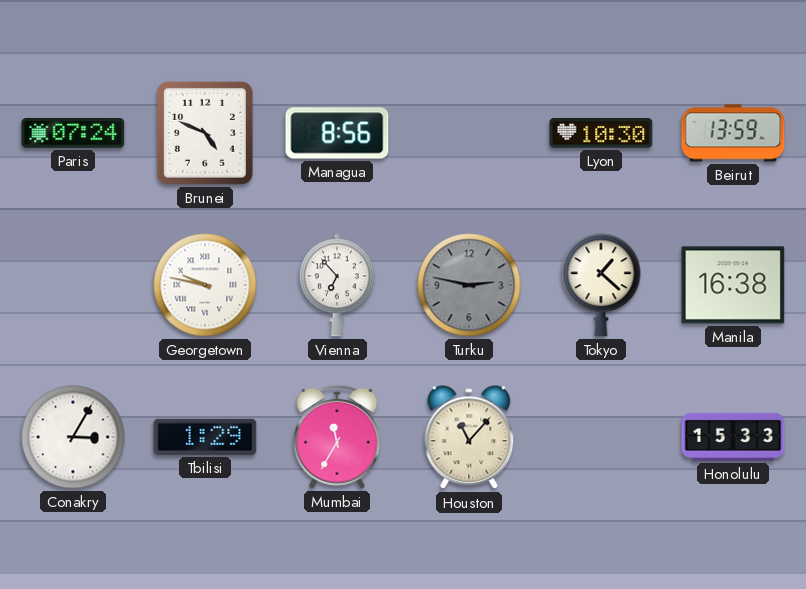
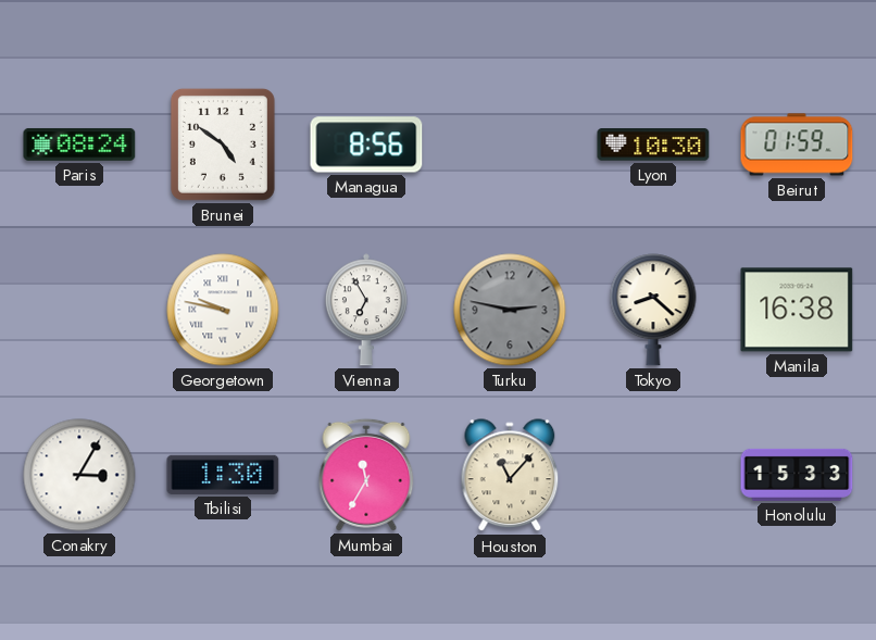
Paris: 07:24 -> 08:24 (79, 145)
Brunei: 4:49 -> 4:51 (223, 145)
Beirut: 13:59 -> 01:59 (797, 145)
Vienna: 6:53 -> 6:55 (366, 310)
Tokyo: 1:22 -> 8:22 (653, 310)
Tbilisi: 1:29 -> 1:30 (223, 475)
